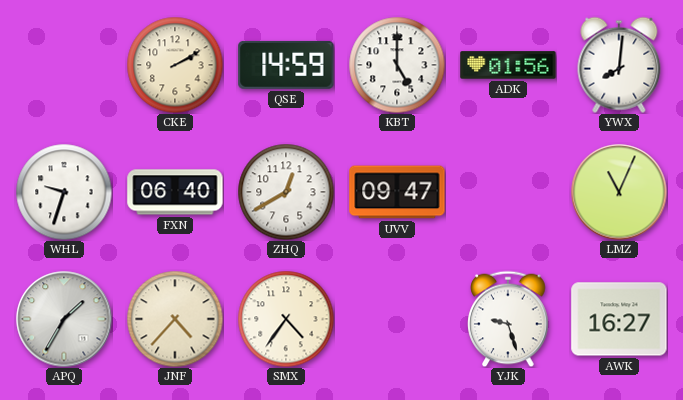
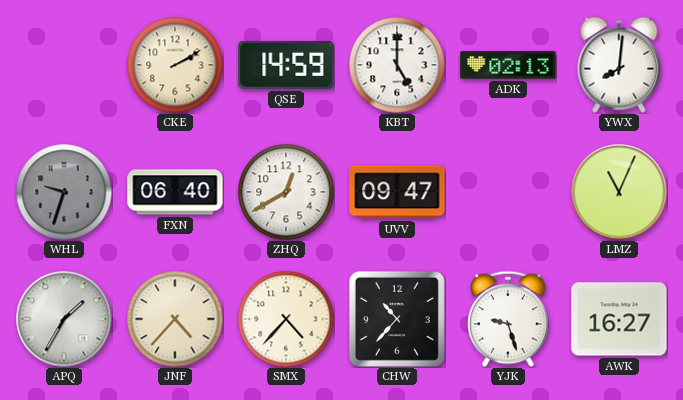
ADK: 01:56 -> 02:13 (508, 65)
WHL dial: white -> grey (64, 192)
SMX: 4:36 -> 4:37 (286, 319)
CHW: none -> 10:37 (397, 319)
